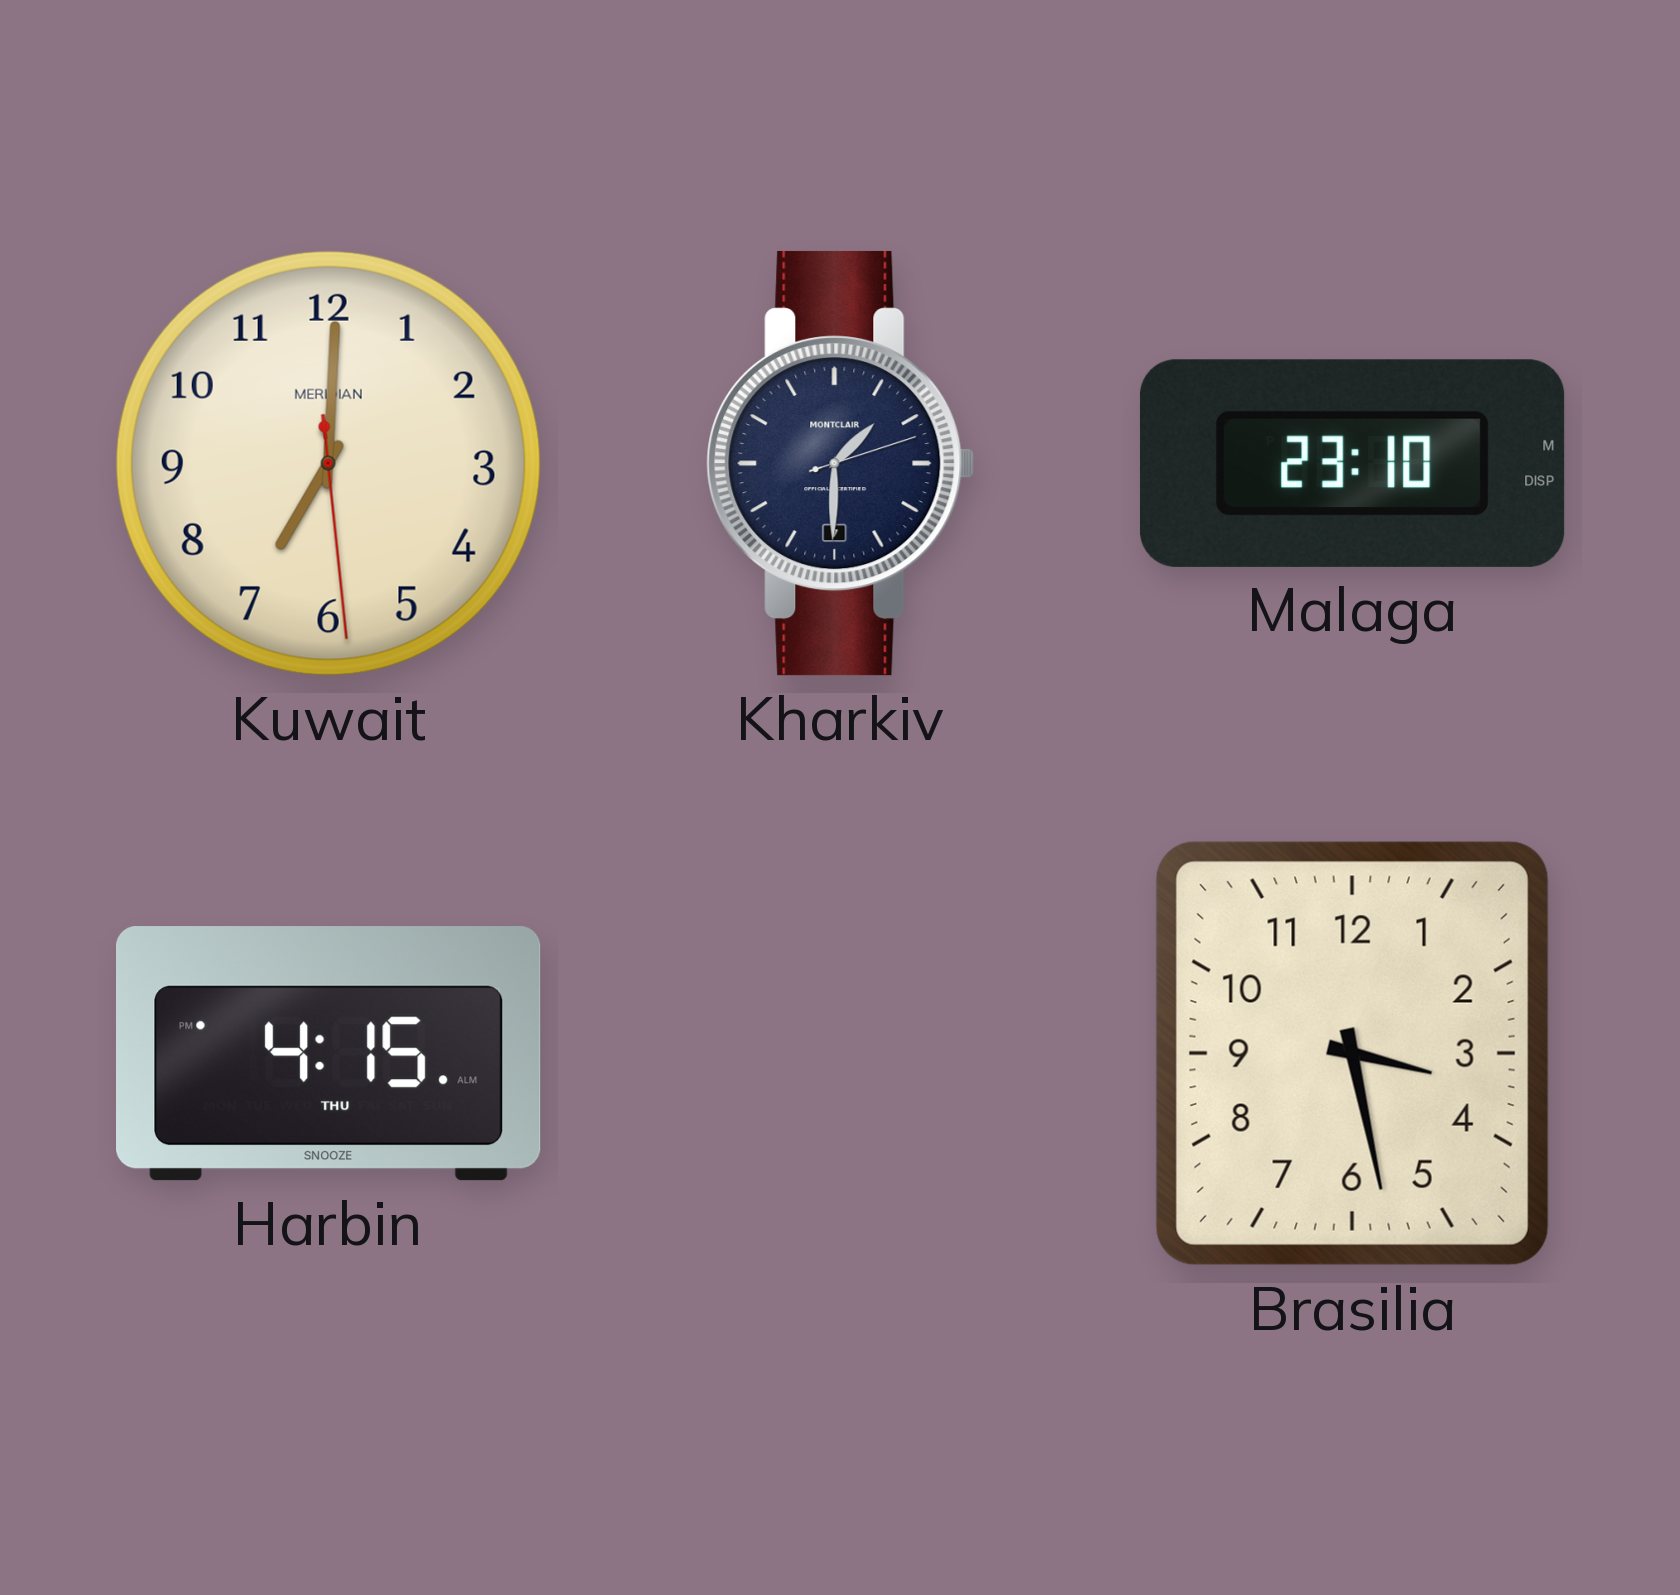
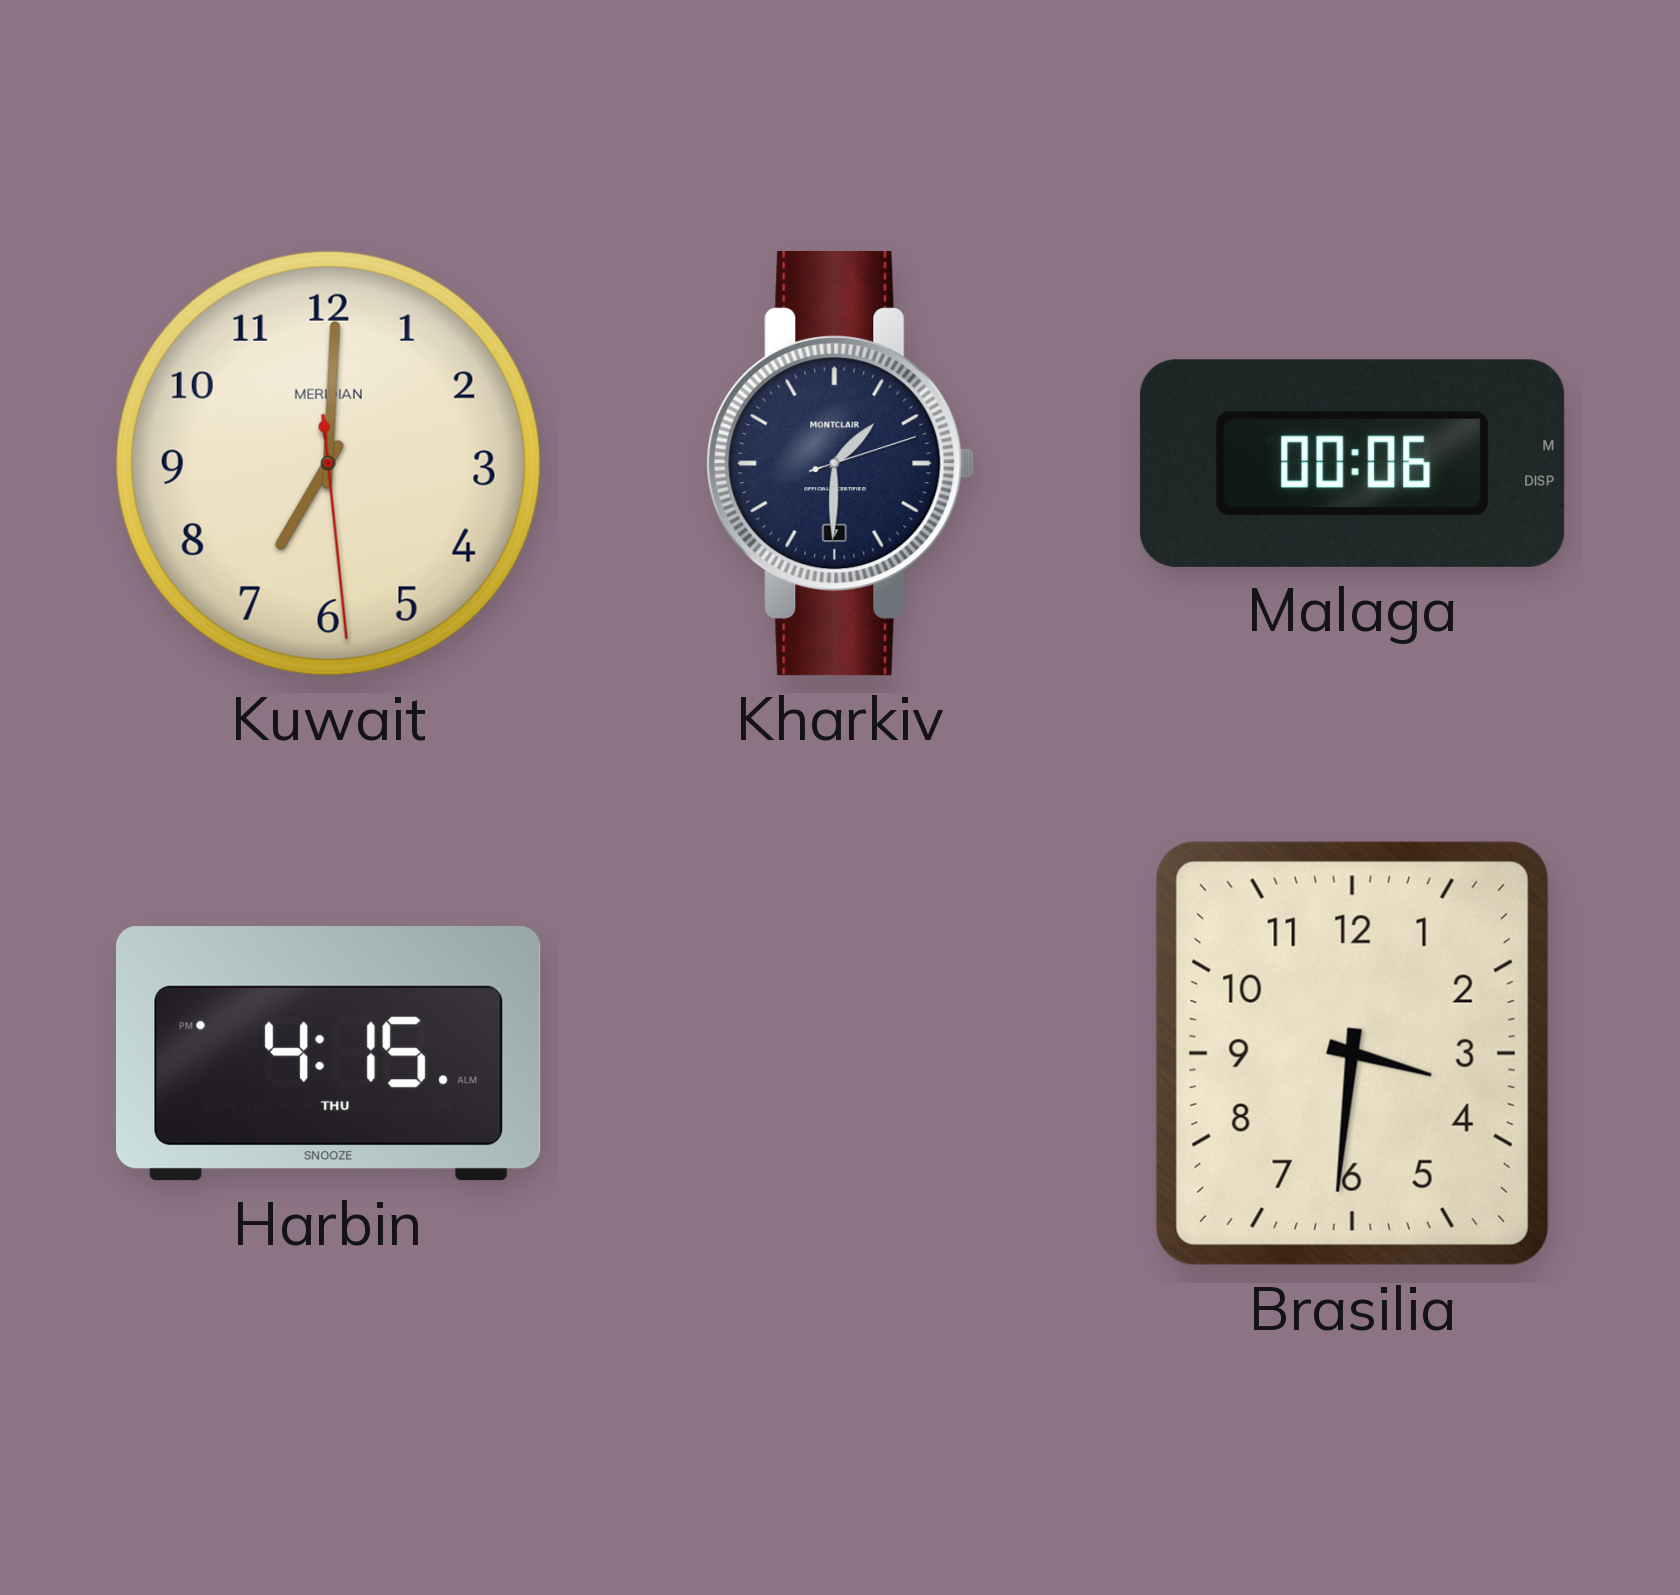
Malaga: 23:10 -> 00:06 (1352, 463)
Brasilia: 3:28 -> 3:31 (1352, 1053)
